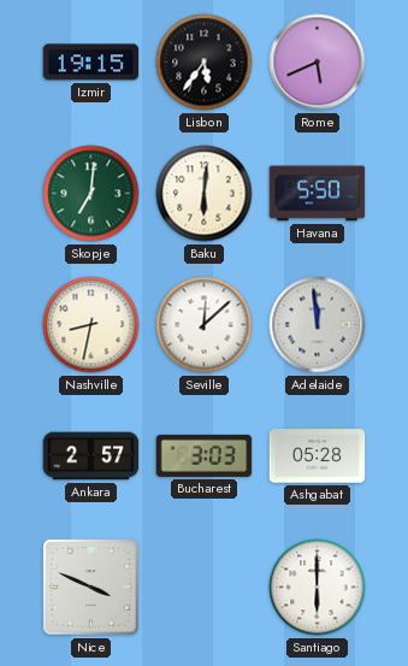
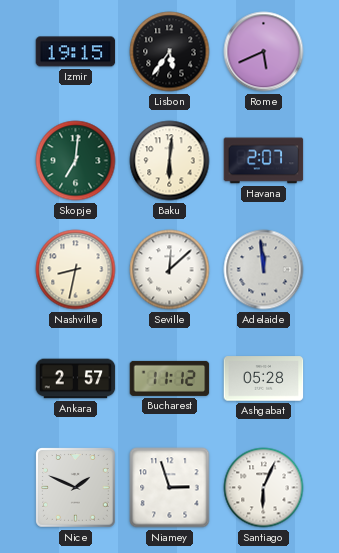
Havana: 5:50 -> 2:07 (264, 161)
Bucharest: 3:03 -> 11:12 (170, 378)
Nice: 3:49 -> 1:49 (76, 488)
Niamey: none -> 2:57 (170, 488)
Santiago: 6:00 -> 6:04 (264, 488)
